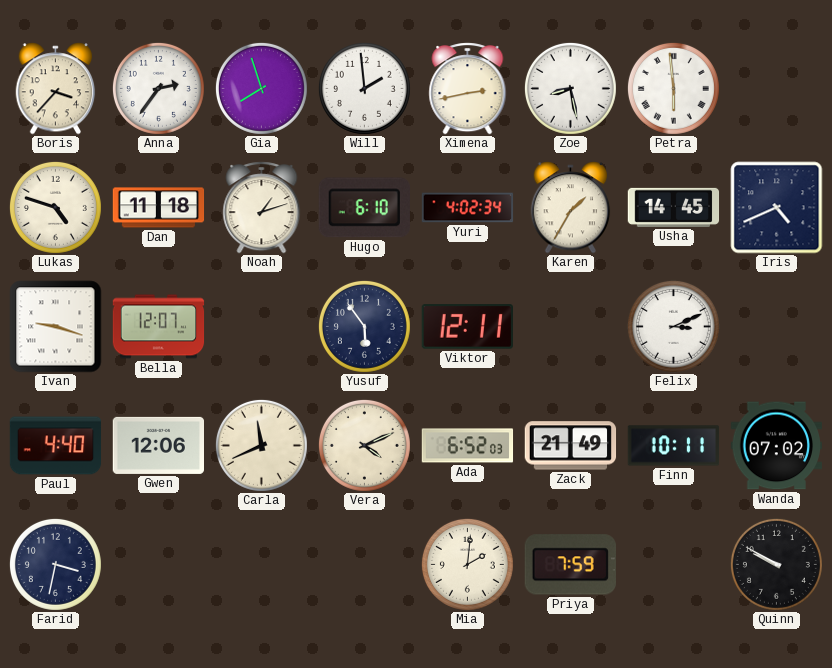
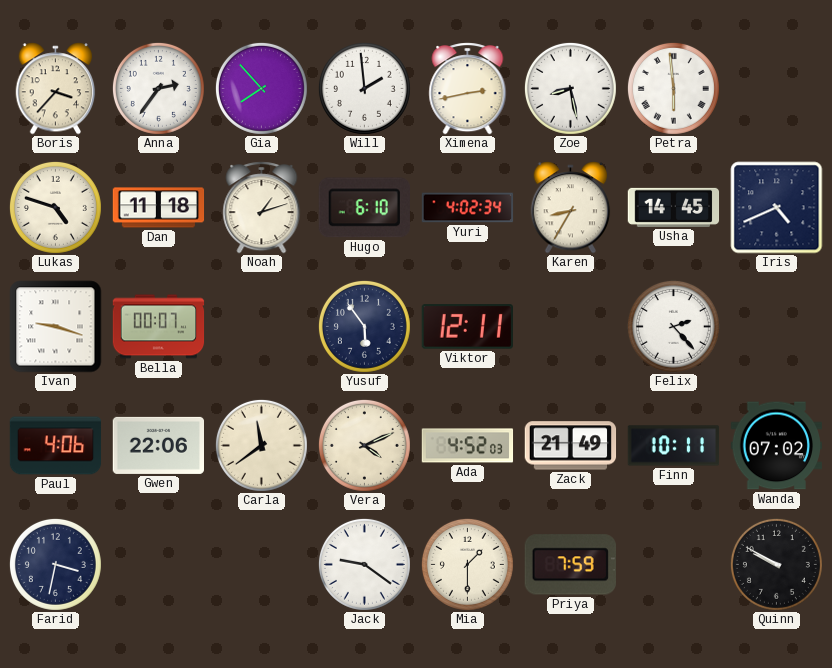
Gia: 7:57 -> 7:53 (261, 88)
Karen: 1:35 -> 8:35 (571, 208)
Bella: 12:07 -> 00:07 (159, 327)
Felix: 3:11 -> 2:23 (673, 326)
Paul: 4:40 -> 4:06 (56, 446)
Gwen: 12:06 -> 22:06 (159, 445)
Carla: 11:41 -> 11:39 (261, 445)
Ada: 6:52 -> 4:52 (468, 446)
Jack: none -> 9:21 (364, 564)
Mia: 2:01 -> 1:30 (467, 564)
